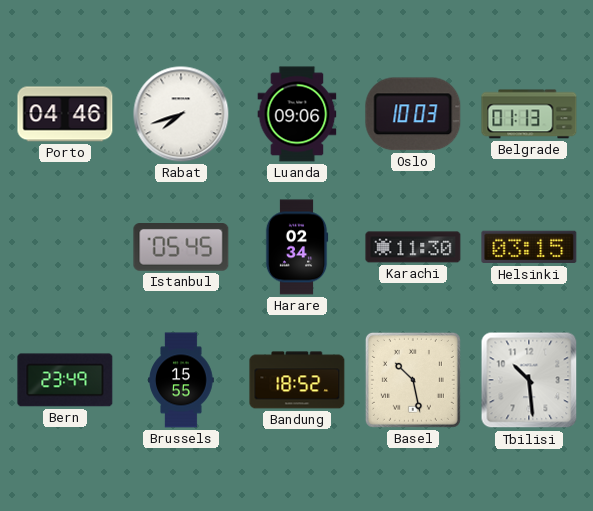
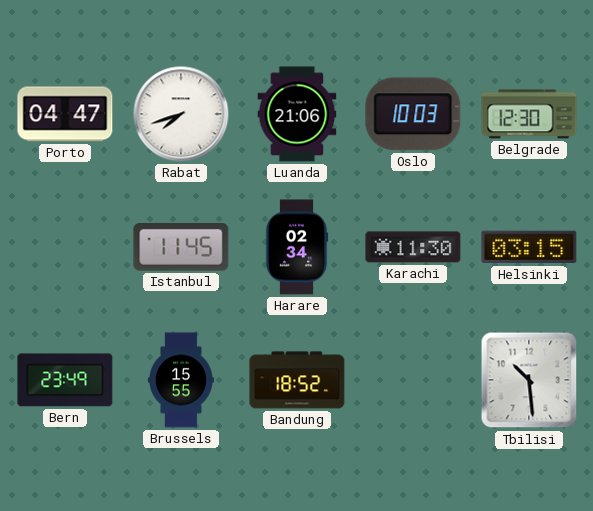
Porto: 04:46 -> 04:47 (65, 114)
Luanda: 09:06 -> 21:06 (297, 114)
Belgrade: 01:13 -> 12:30 (529, 114)
Istanbul: 05:45 -> 11:45 (181, 248)
Basel: 10:28 -> none (413, 380)
